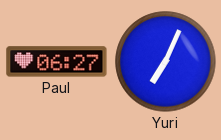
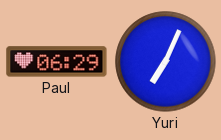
Paul: 06:27 -> 06:29 (57, 62)
